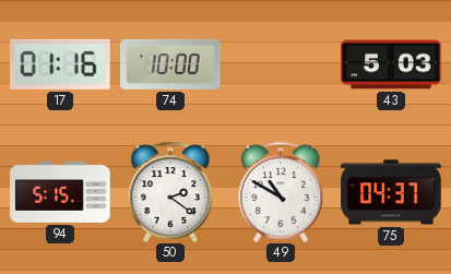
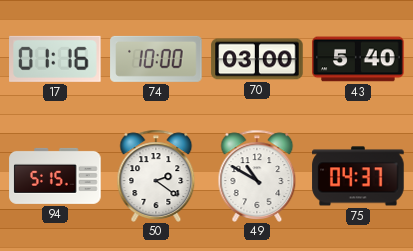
70: none -> 03:00 (257, 59)
43: 5:03 -> 5:40 (358, 59)
